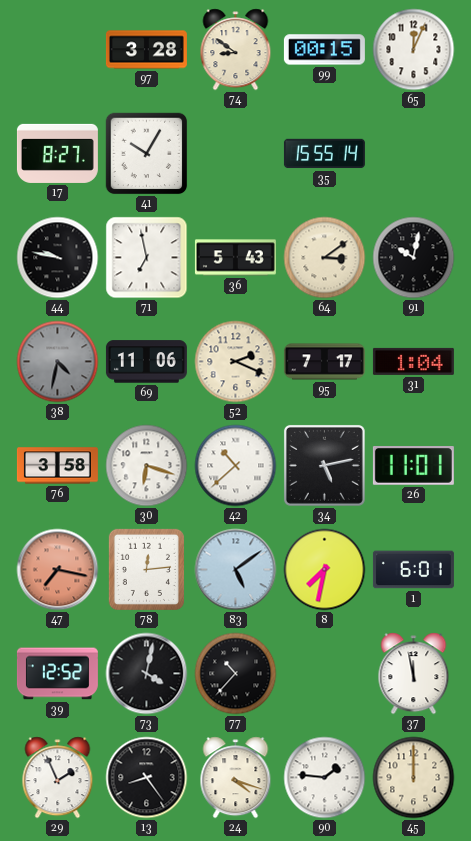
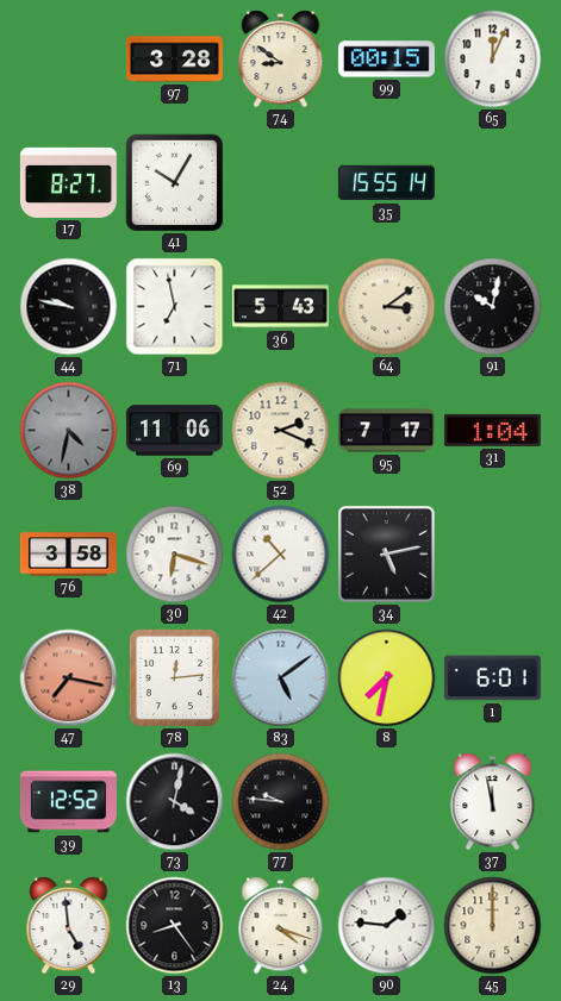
26: 11:01 -> none (413, 466)
77: 10:37 -> 9:46 (281, 802)
29: 1:56 -> 4:59 (69, 926)
